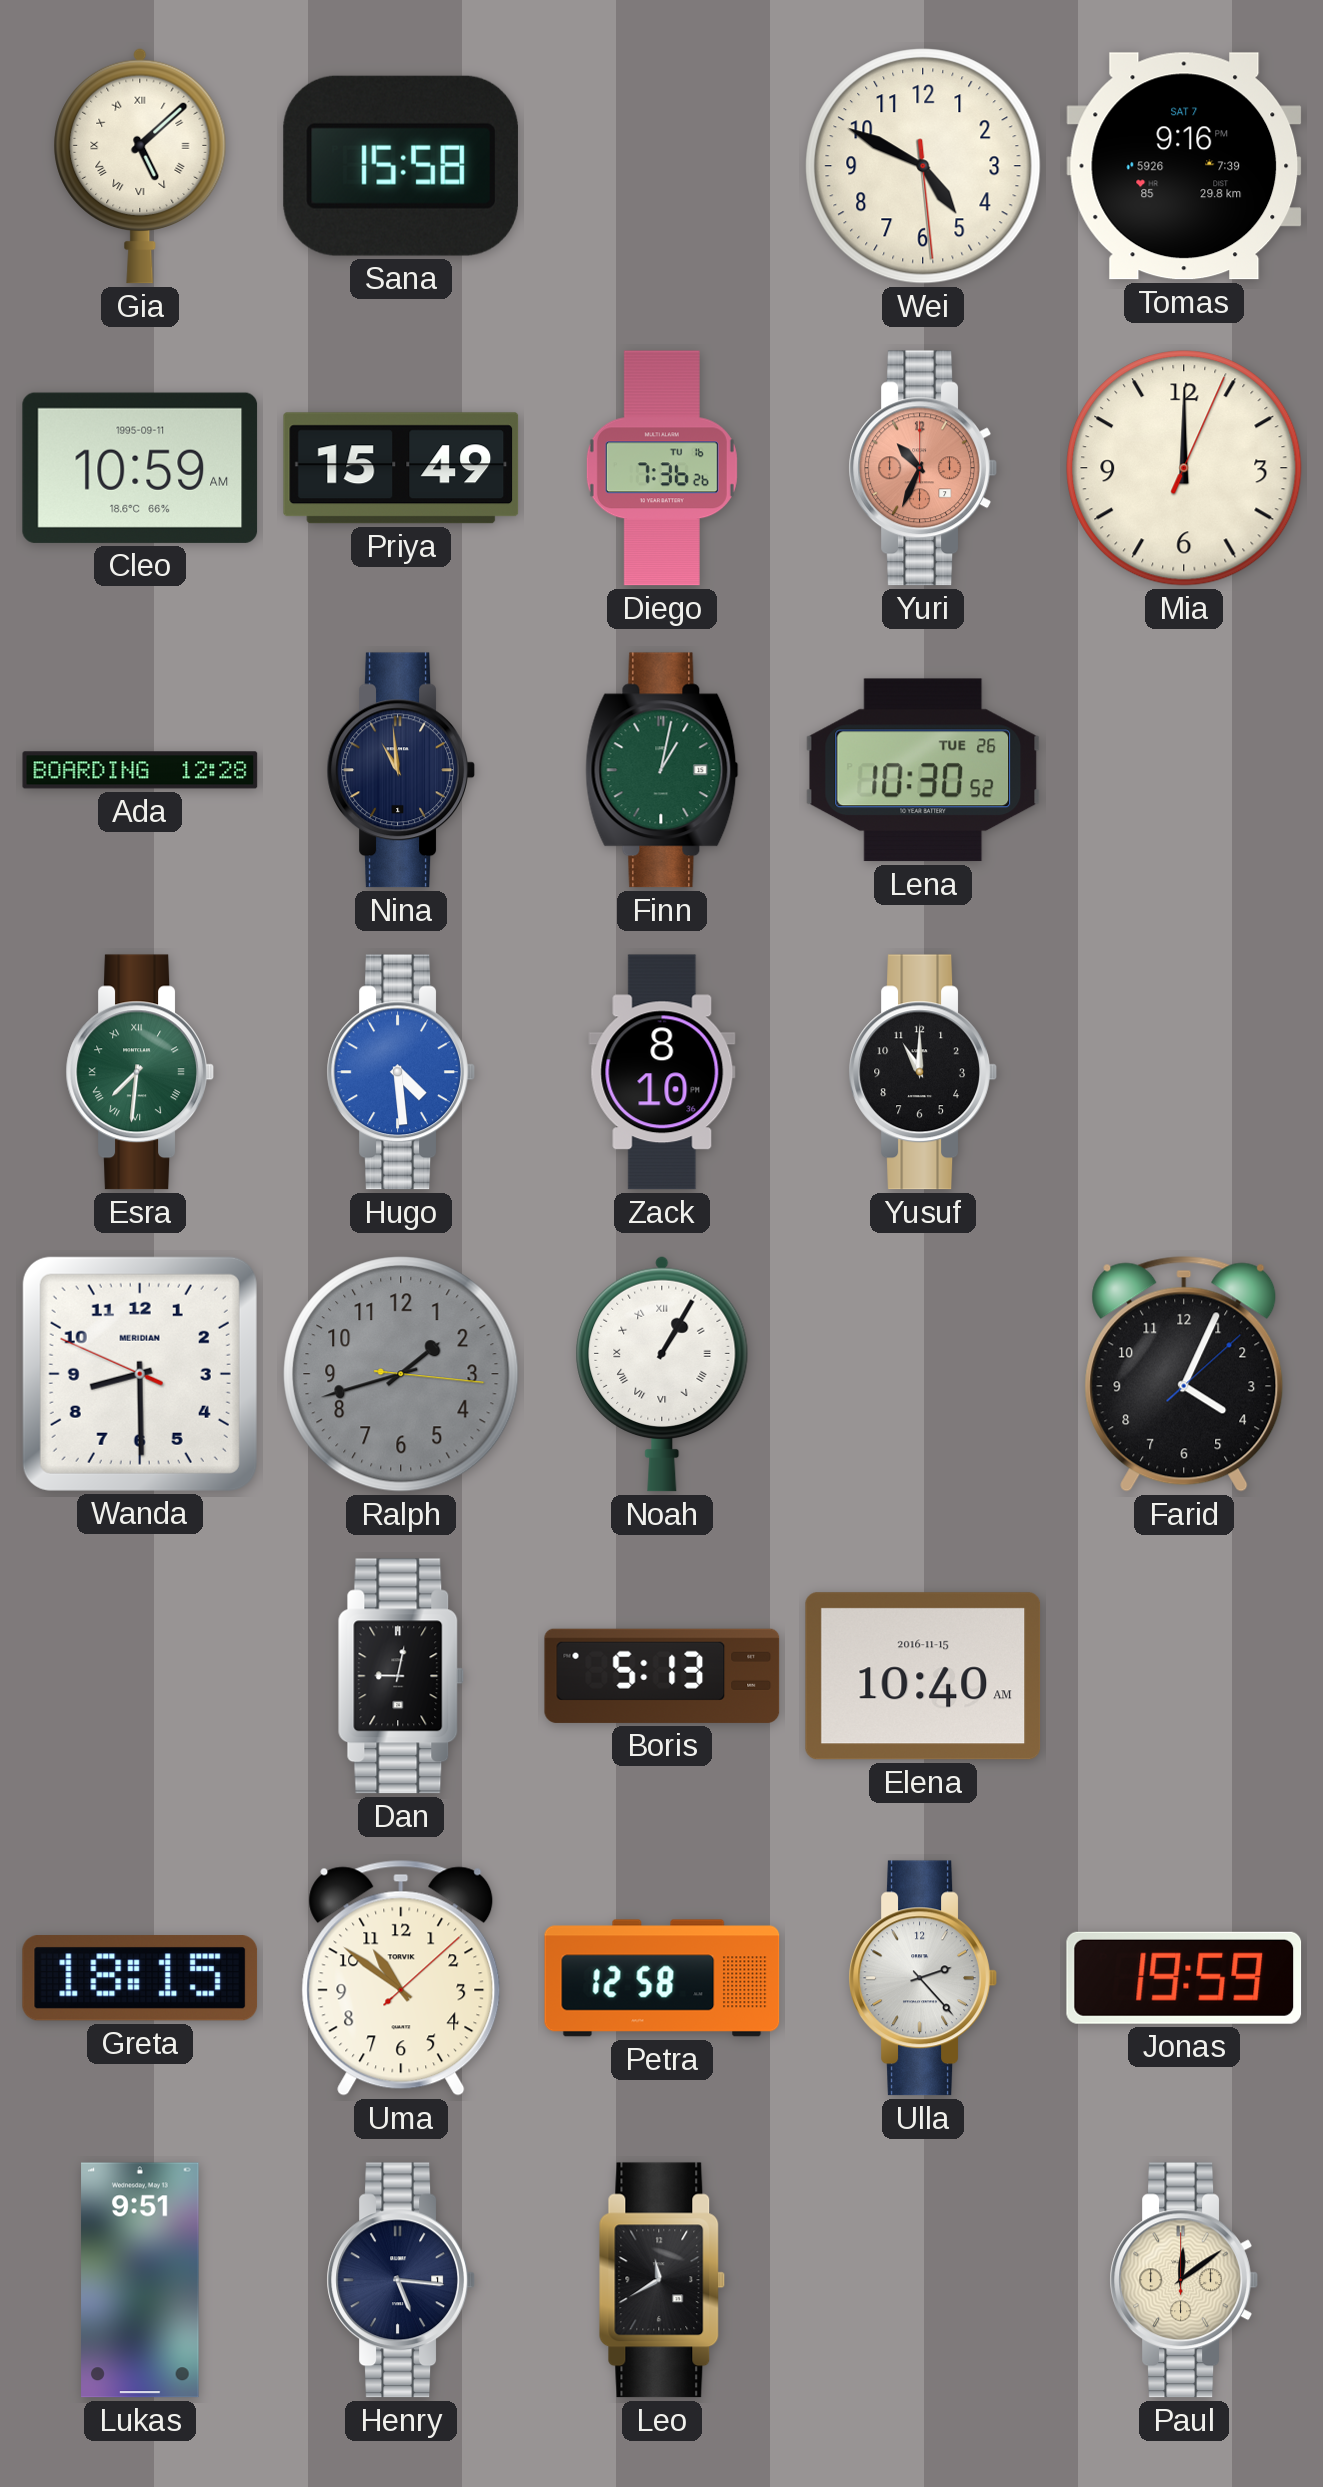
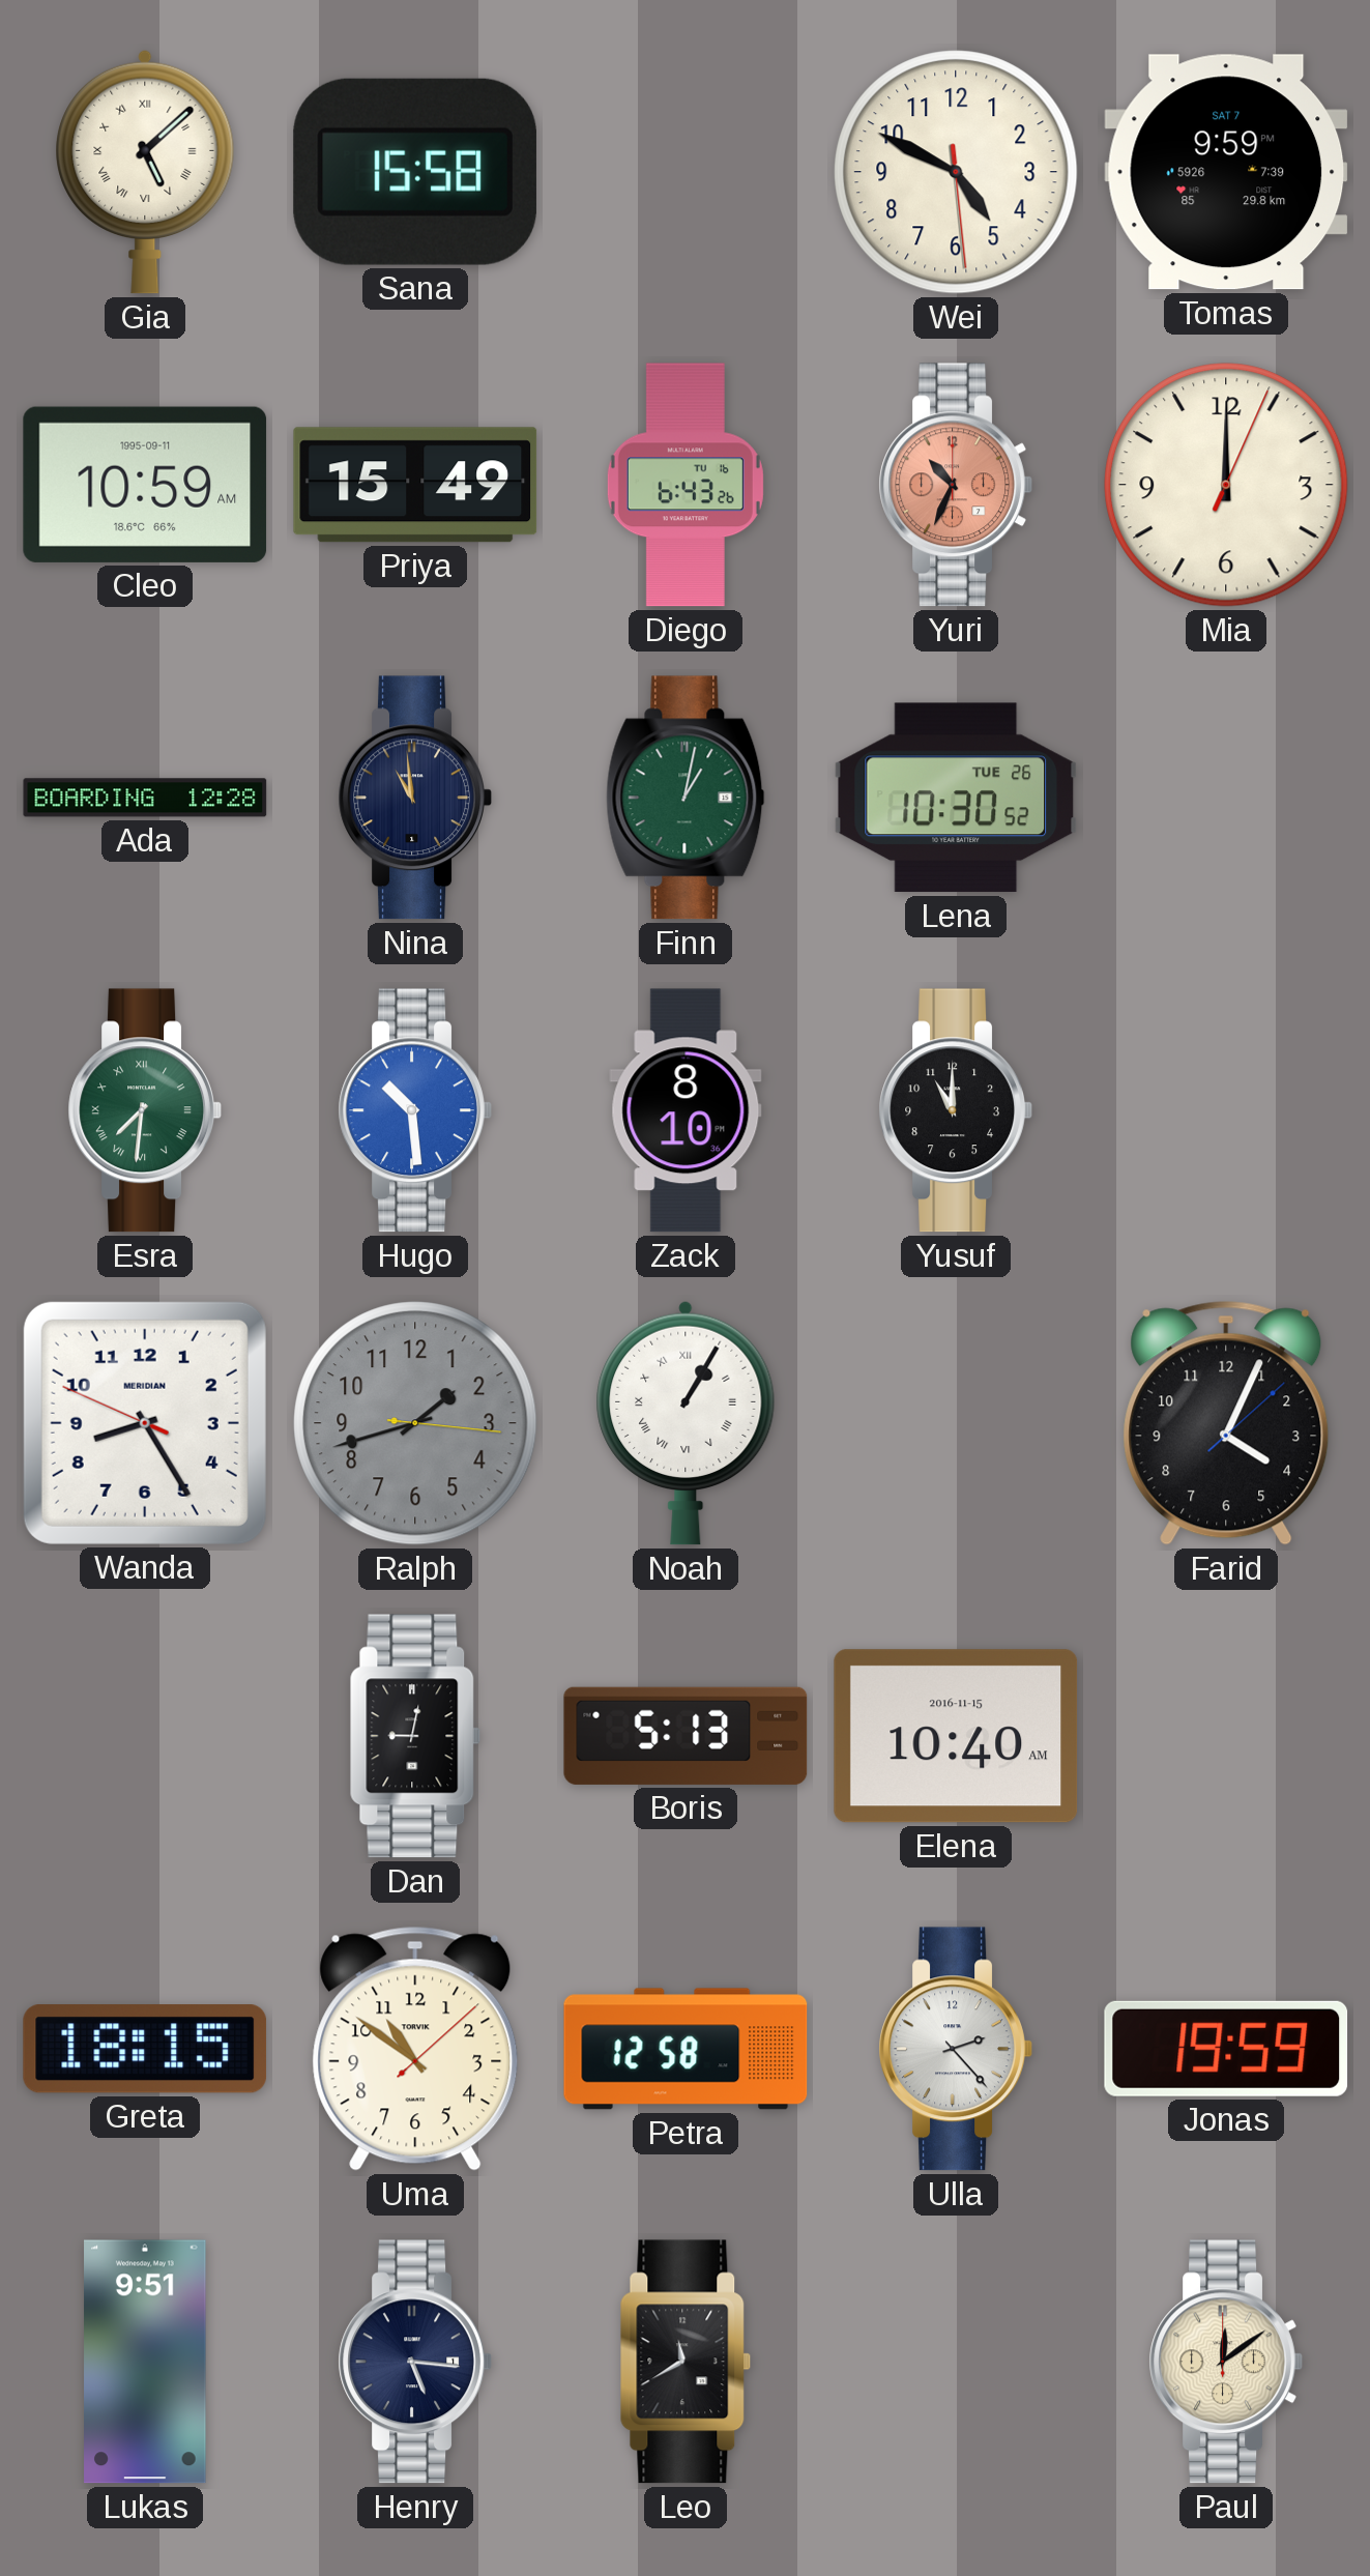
Tomas: 9:16 -> 9:59 (1226, 172)
Diego: 7:36 -> 6:43 (686, 485)
Hugo: 4:29 -> 10:29 (415, 1110)
Wanda: 8:29 -> 8:24 (145, 1423)
